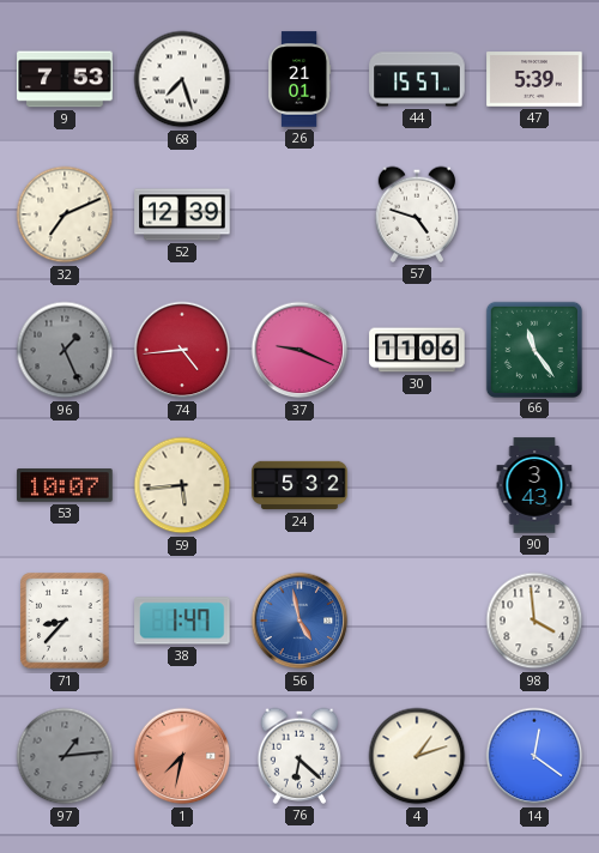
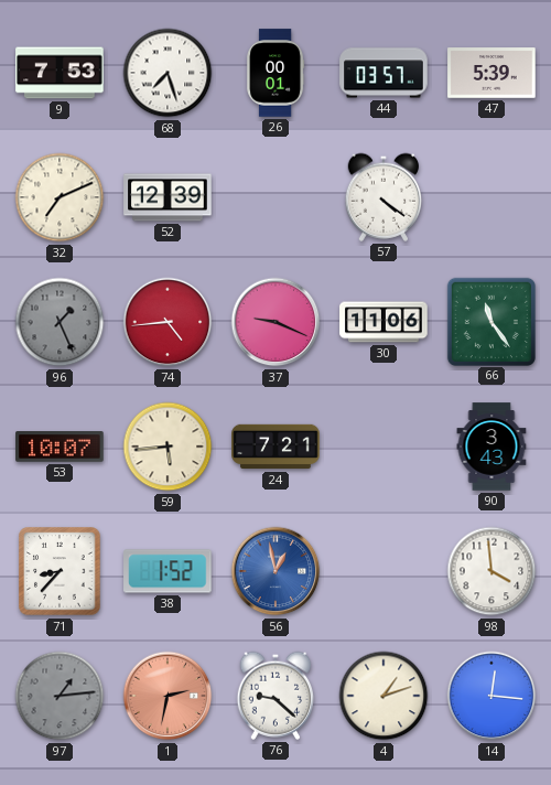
26: 21:01 -> 00:01 (277, 73)
44: 15:57 -> 03:57 (383, 73)
57: 4:48 -> 4:21 (382, 197)
24: 5:32 -> 7:21 (275, 447)
38: 1:47 -> 1:52 (168, 571)
56: 4:58 -> 12:58 (275, 571)
1: 7:32 -> 2:32 (168, 696)
76: 6:22 -> 9:22 (274, 696)
14: 12:21 -> 12:16 (491, 696)
